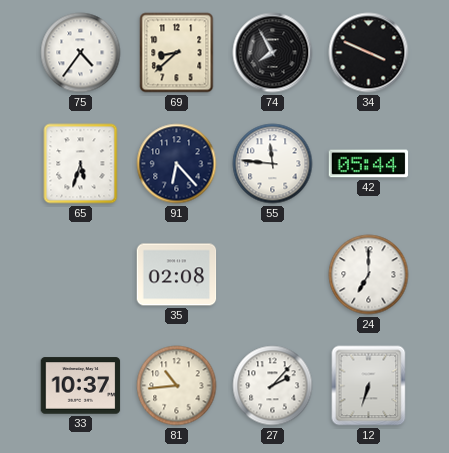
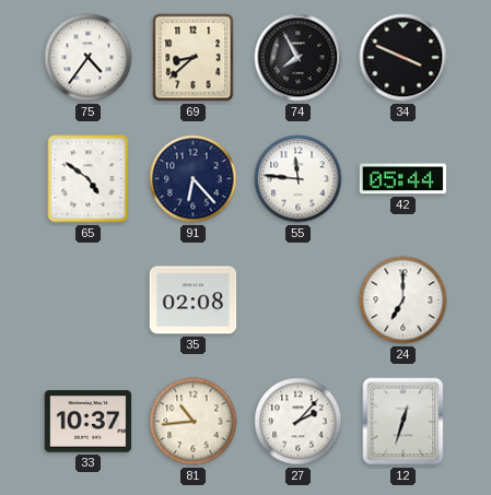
65: 5:33 -> 4:51 (89, 179)
12: 6:33 -> 12:33 (404, 422)
